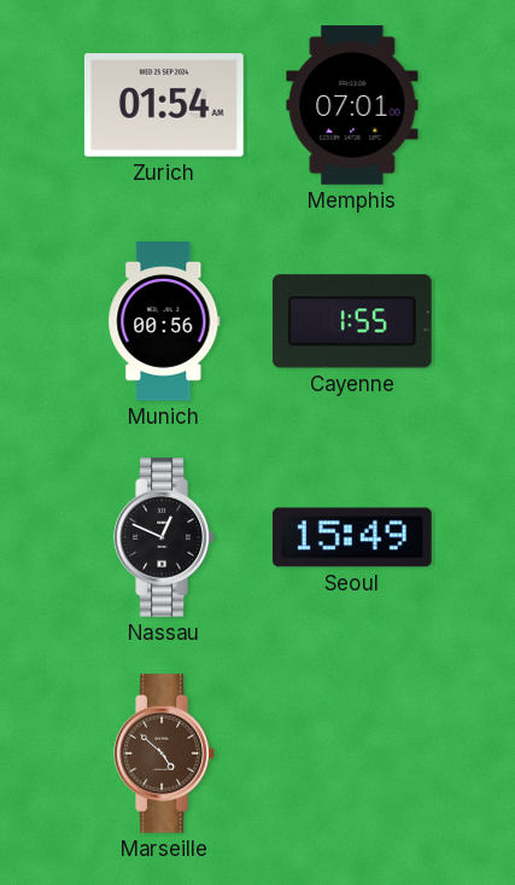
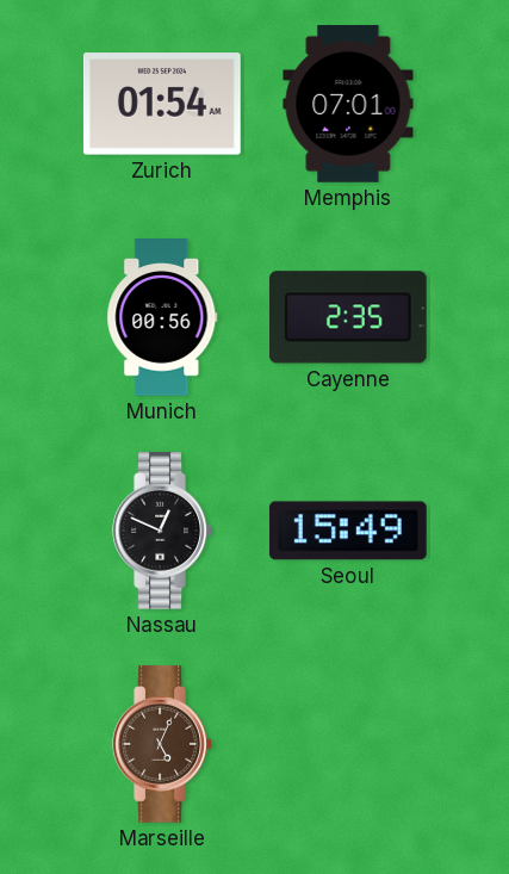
Cayenne: 1:55 -> 2:35 (348, 317)
Marseille: 4:52 -> 5:04 (162, 745)
